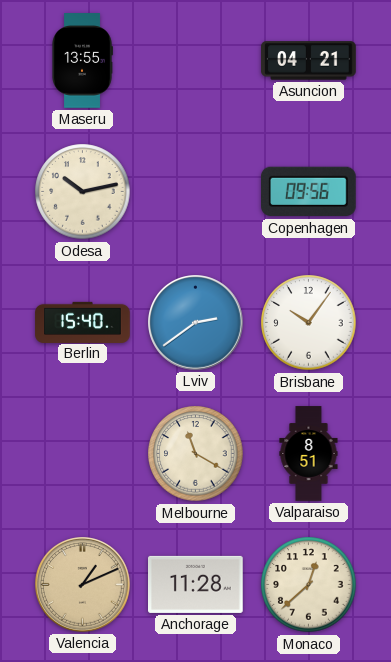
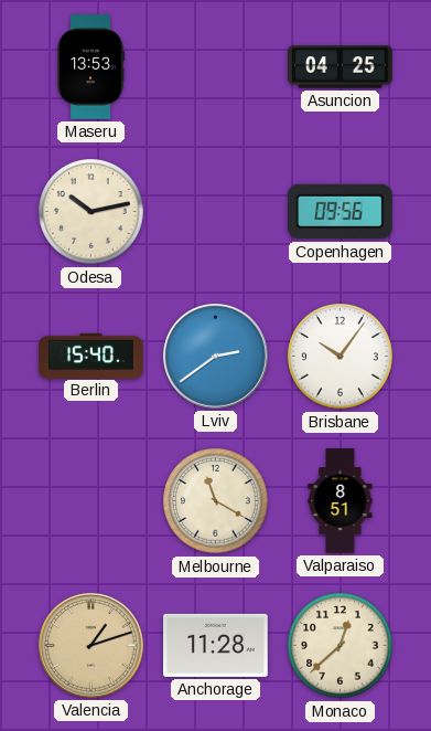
Maseru: 13:55 -> 13:53 (90, 67)
Asuncion: 04:21 -> 04:25 (341, 67)
Valencia: 1:11 -> 1:12 (91, 646)
